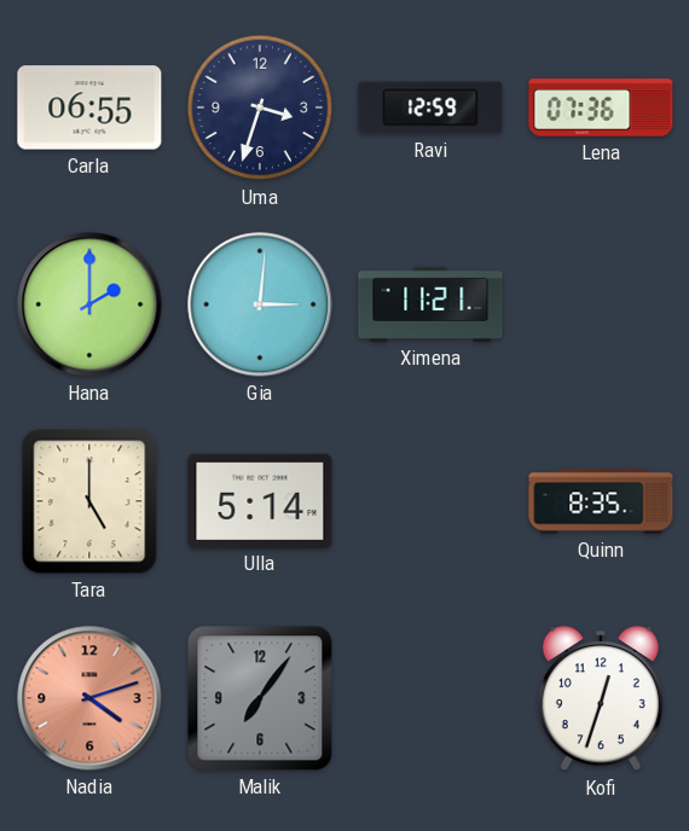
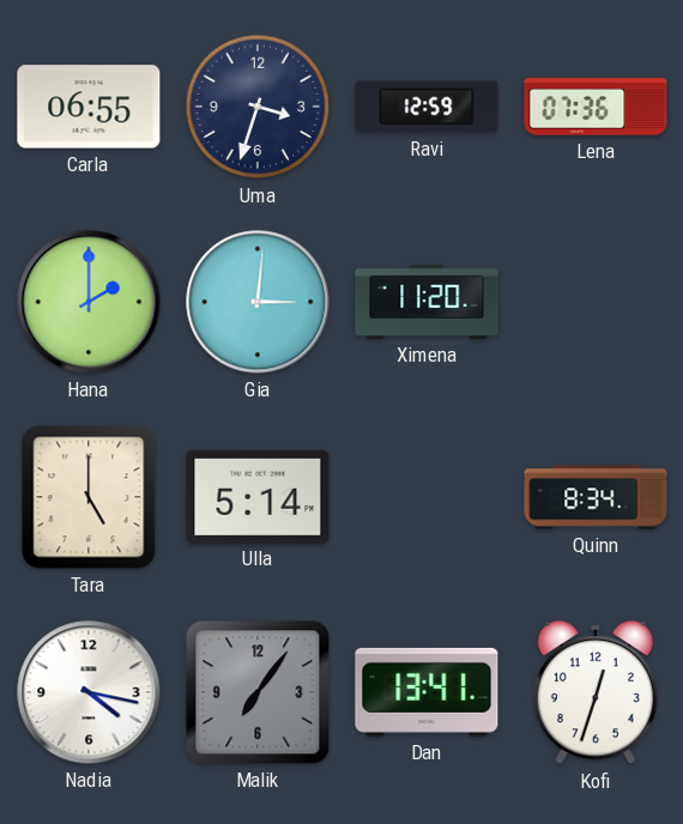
Ximena: 11:21 -> 11:20 (427, 302)
Quinn: 8:35 -> 8:34 (596, 497)
Nadia: 4:12 -> 4:17 (89, 692)
Nadia dial: salmon -> white (89, 692)
Dan: none -> 13:41 (427, 692)
